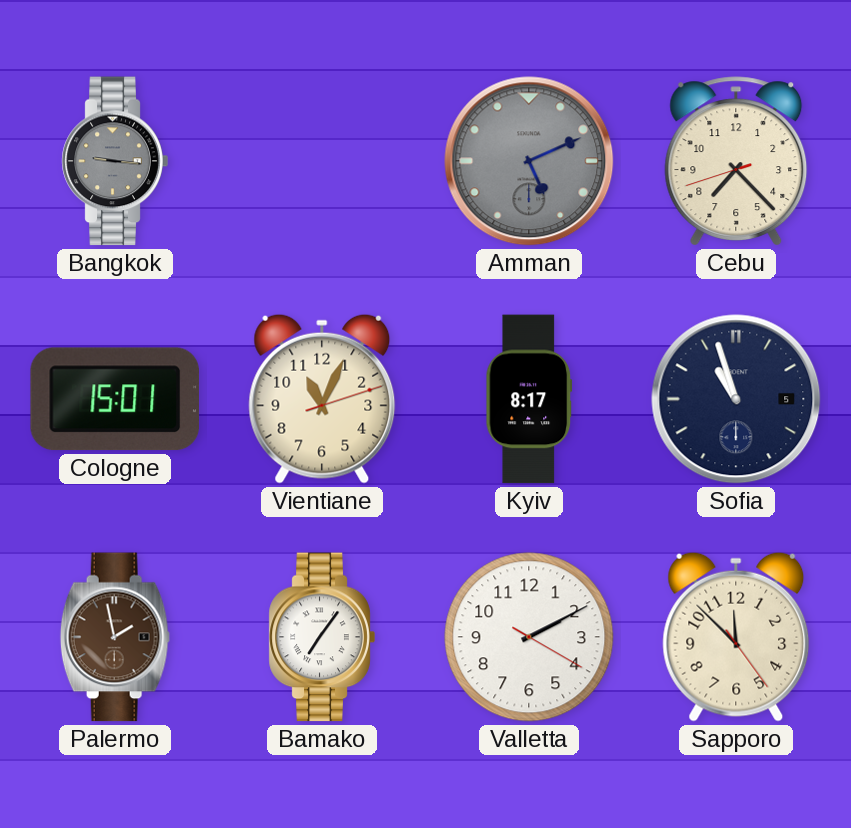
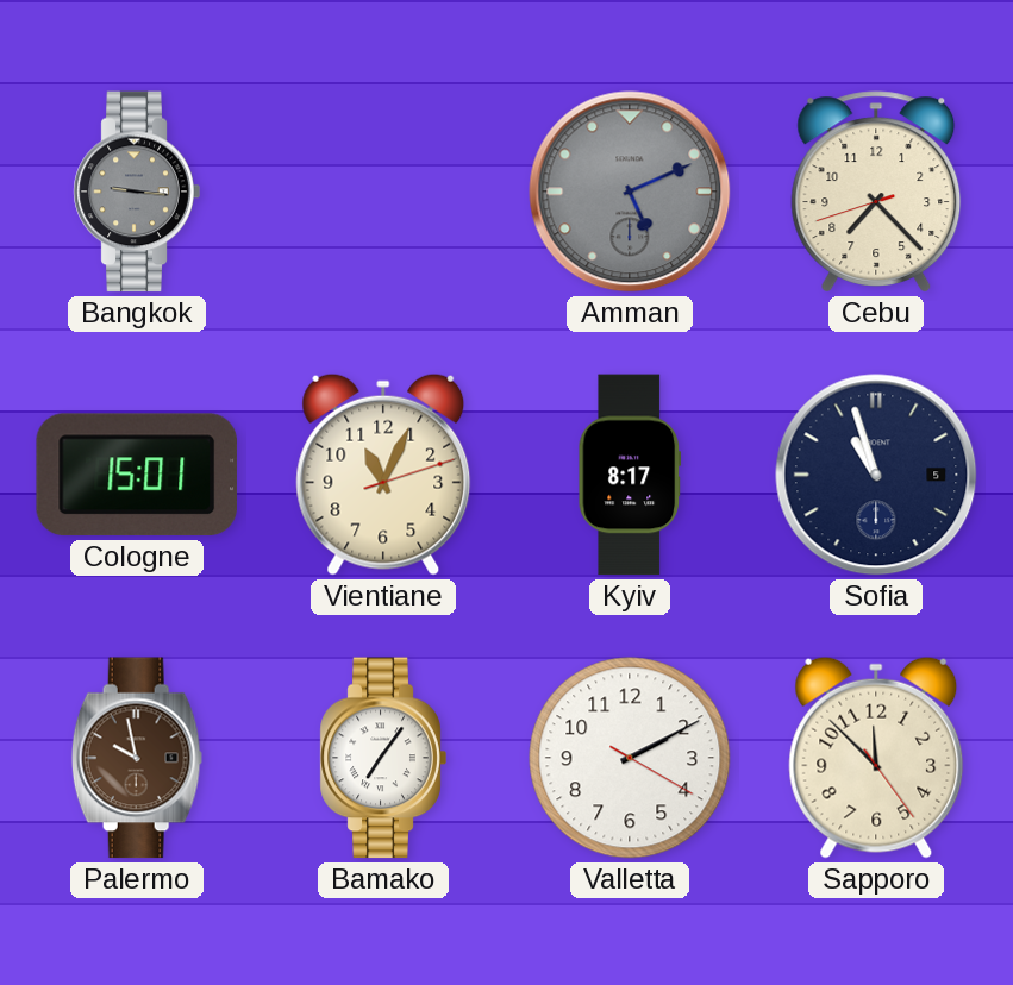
Palermo: 1:58 -> 9:58 (137, 758)
